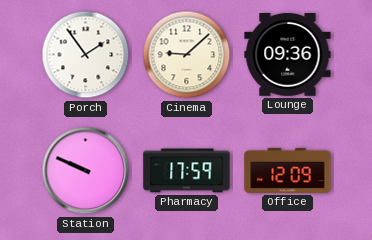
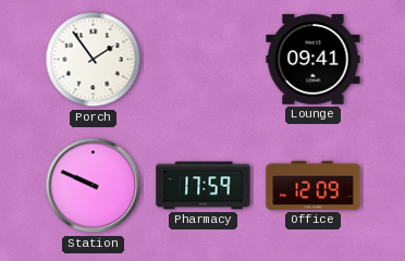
Cinema: 9:08 -> none (187, 55)
Lounge: 09:36 -> 09:41 (314, 60)
